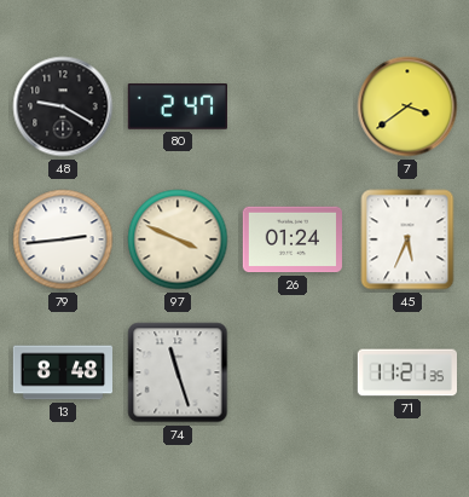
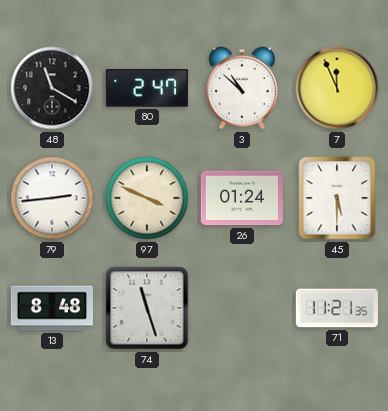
48: 9:20 -> 11:20 (52, 88)
3: none -> 10:52 (242, 88)
7: 3:39 -> 11:56 (337, 88)
45: 5:34 -> 5:30 (337, 198)
